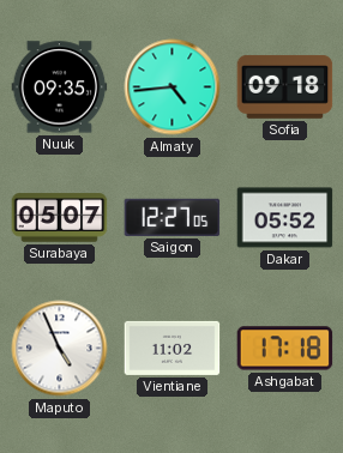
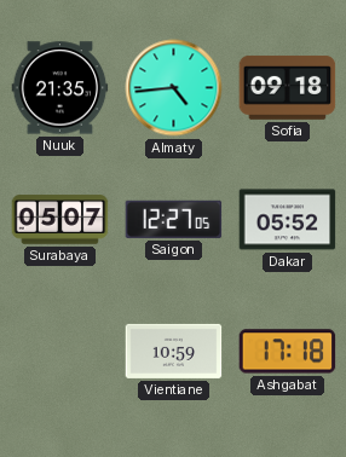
Nuuk: 09:35 -> 21:35 (60, 88)
Maputo: 4:56 -> none (60, 349)
Vientiane: 11:02 -> 10:59 (174, 351)
